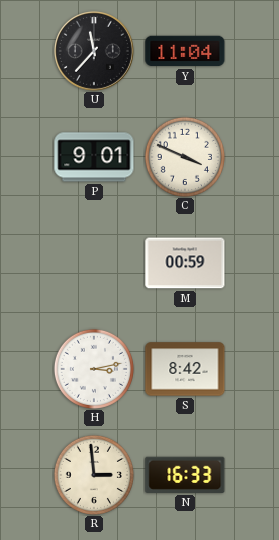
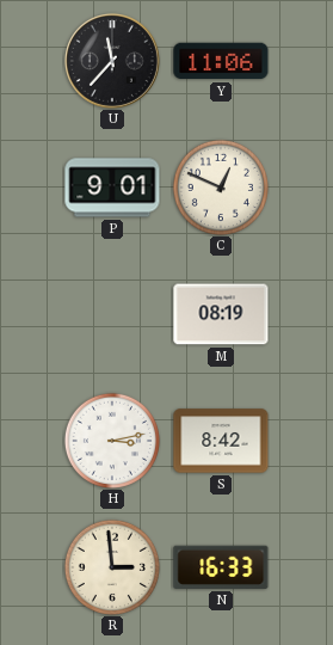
Y: 11:04 -> 11:06 (221, 61)
C: 3:49 -> 12:49 (221, 188)
M: 00:59 -> 08:19 (221, 314)
